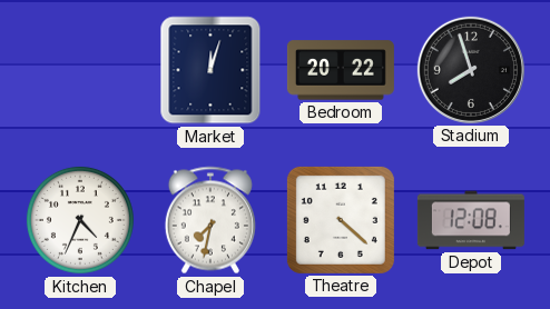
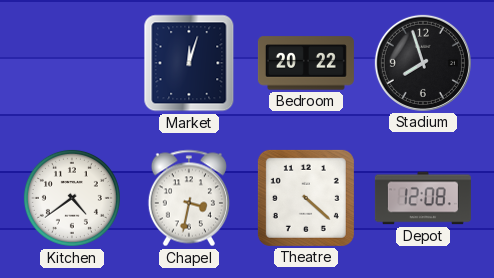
Kitchen: 4:34 -> 4:39 (72, 198)
Chapel: 7:32 -> 3:32 (189, 198)
